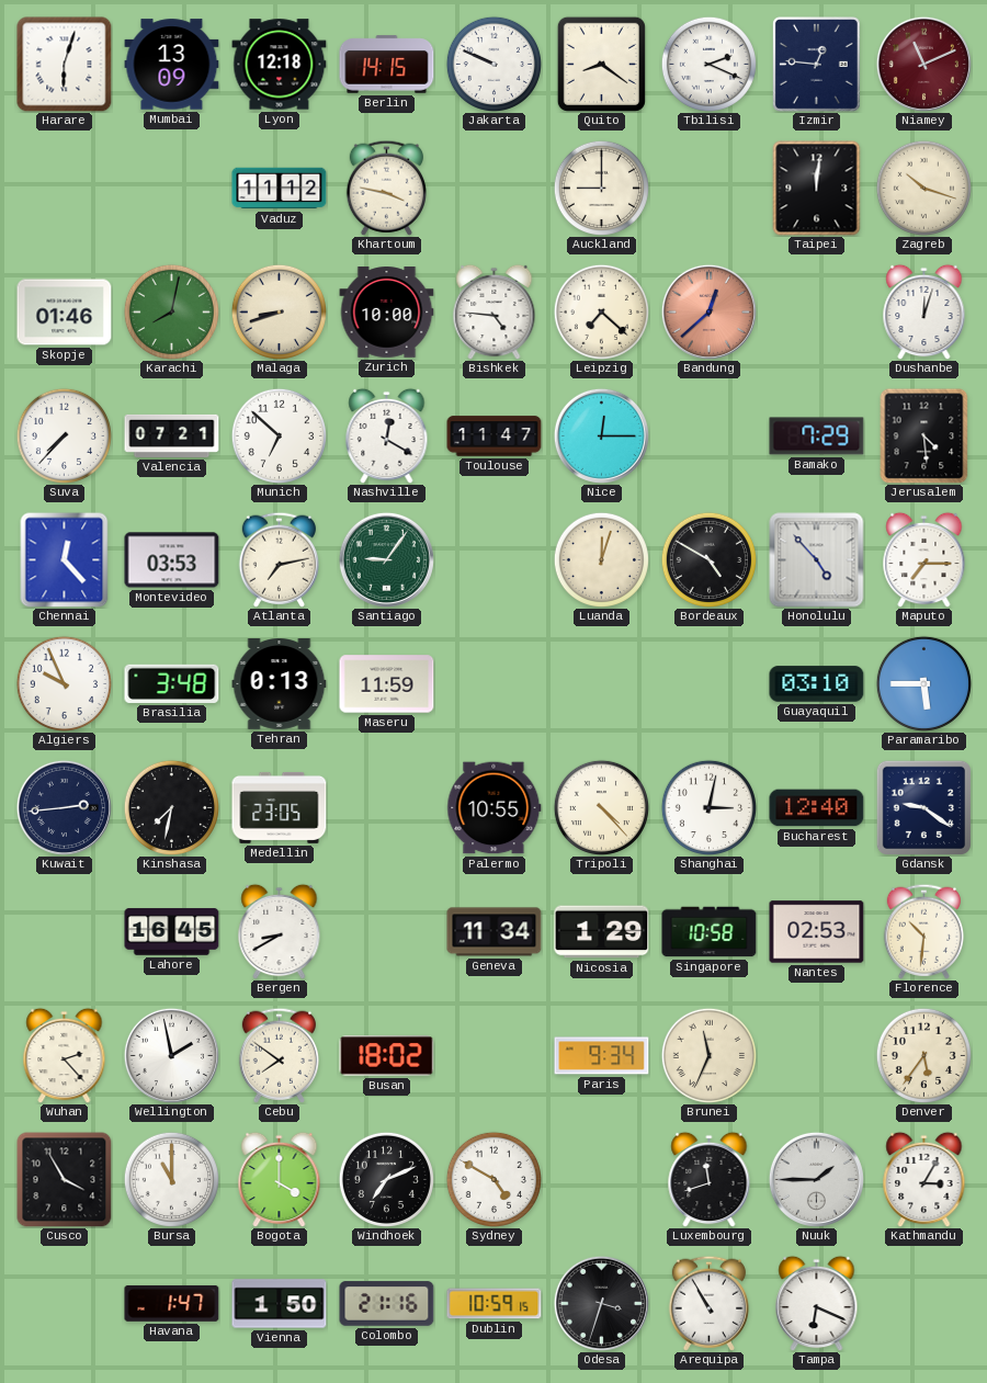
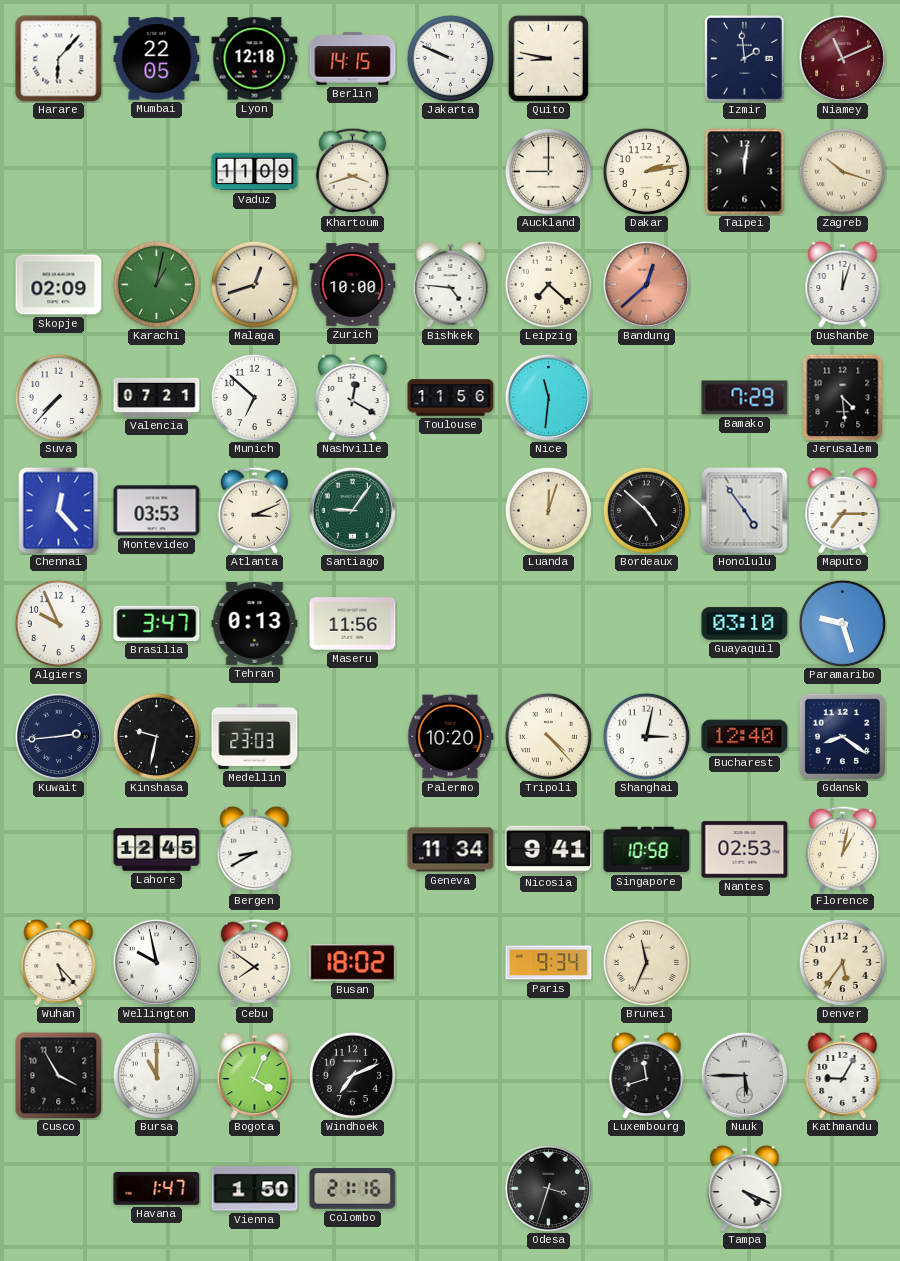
Harare: 6:03 -> 6:07 (59, 59)
Mumbai: 13:09 -> 22:05 (157, 59)
Quito: 8:21 -> 8:47 (548, 58)
Tbilisi: 2:19 -> none (708, 64)
Izmir: 12:46 -> 1:59 (745, 59)
Vaduz: 11:12 -> 11:09 (255, 172)
Khartoum: 3:47 -> 3:42 (352, 171)
Dakar: none -> 2:13 (646, 171)
Skopje: 01:46 -> 02:09 (59, 285)
Karachi: 8:02 -> 1:02 (156, 284)
Malaga: 8:42 -> 12:42 (254, 284)
Toulouse: 11:47 -> 11:56 (451, 398)
Nice: 12:15 -> 11:31 (548, 397)
Atlanta: 7:13 -> 3:11 (254, 510)
Bordeaux: 4:50 -> 4:52 (646, 510)
Honolulu: 4:53 -> 4:54 (745, 511)
Brasilia: 3:48 -> 3:47 (157, 623)
Maseru: 11:59 -> 11:56 (353, 624)
Paramaribo: 5:45 -> 9:27 (842, 623)
Kinshasa: 7:32 -> 9:32 (156, 736)
Medellin: 23:05 -> 23:03 (255, 736)
Palermo: 10:55 -> 10:20 (451, 737)
Gdansk: 9:21 -> 8:21 (842, 736)
Lahore: 16:45 -> 12:45 (157, 850)
Nicosia: 1:29 -> 9:41 (549, 850)
Florence: 10:31 -> 1:02 (842, 849)
Wuhan: 2:23 -> 5:23 (59, 962)
Wellington: 1:58 -> 9:58 (156, 962)
Bogota: 4:00 -> 4:04 (255, 1075)
Sydney: 4:50 -> none (493, 1179)
Nuuk: 1:45 -> 5:45 (744, 1075)
Kathmandu: 3:05 -> 9:05 (843, 1075)
Dublin: 10:59 -> none (495, 1304)
Arequipa: 10:55 -> none (708, 1303)
Tampa: 6:19 -> 4:19 (745, 1188)
